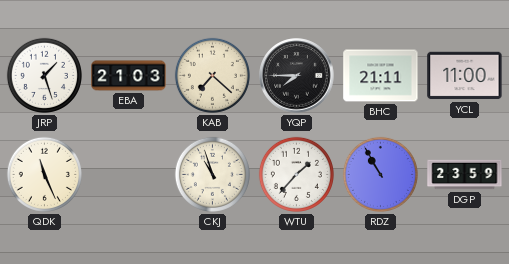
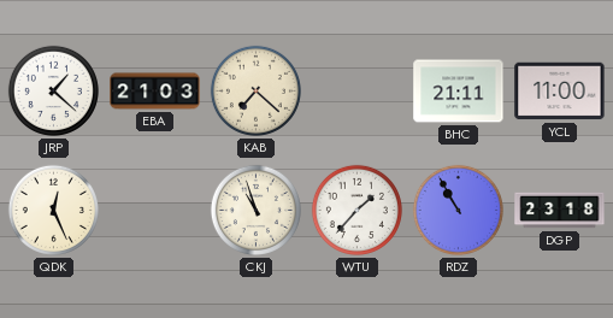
JRP: 1:27 -> 1:22 (53, 90)
YQP: 7:45 -> none (297, 76)
QDK: 11:26 -> 12:26 (53, 210)
DGP: 23:59 -> 23:18 (560, 211)
